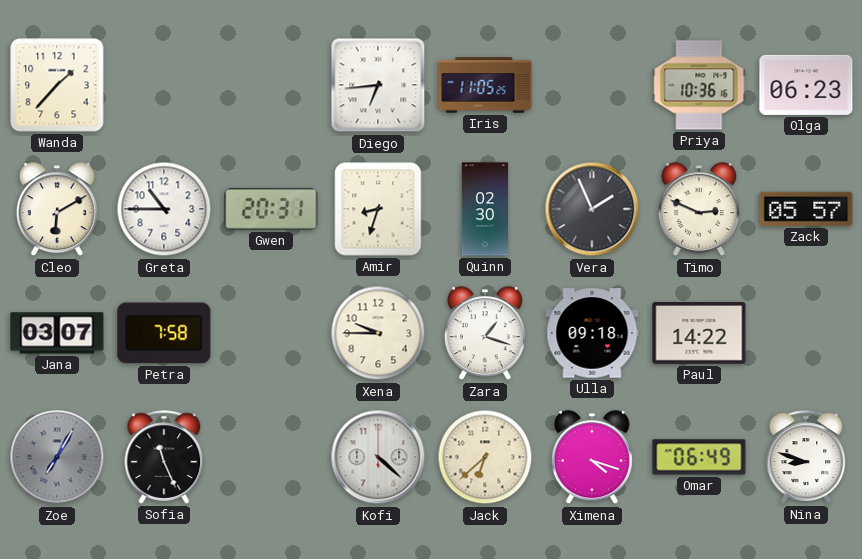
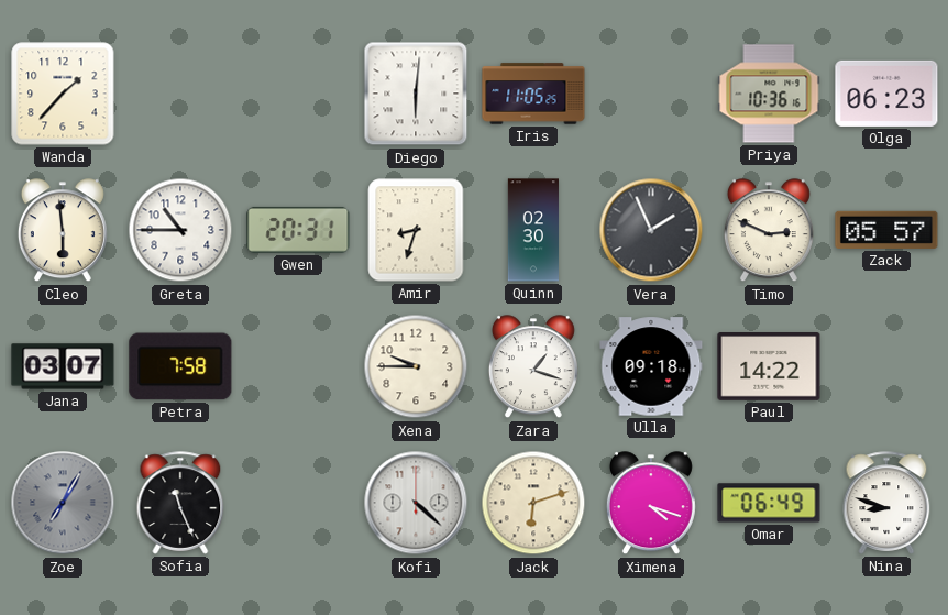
Diego: 6:44 -> 6:01 (416, 94)
Cleo: 6:10 -> 5:59 (63, 231)
Jack: 6:38 -> 6:12 (533, 503)
